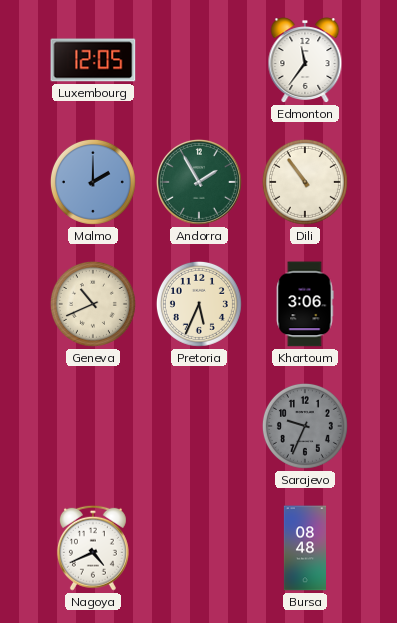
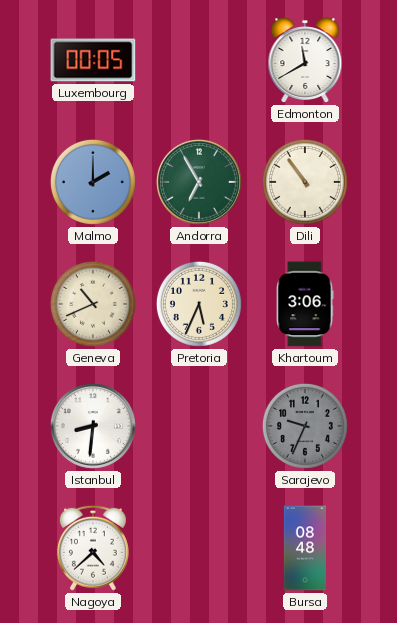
Luxembourg: 12:05 -> 00:05 (93, 60)
Edmonton: 11:36 -> 11:40 (305, 60)
Andorra: 1:55 -> 6:55 (199, 182)
Istanbul: none -> 8:31 (93, 426)
Nagoya: 4:41 -> 4:38 (93, 548)
